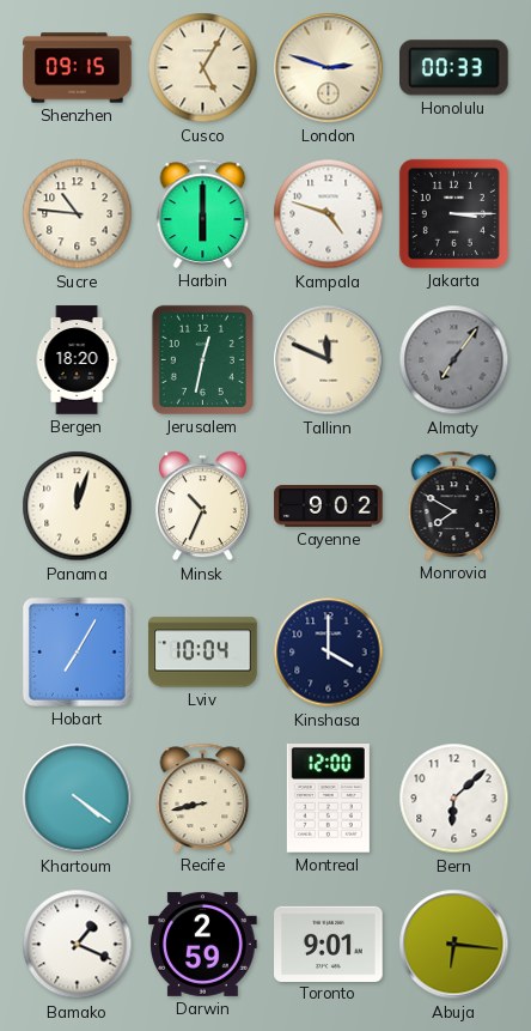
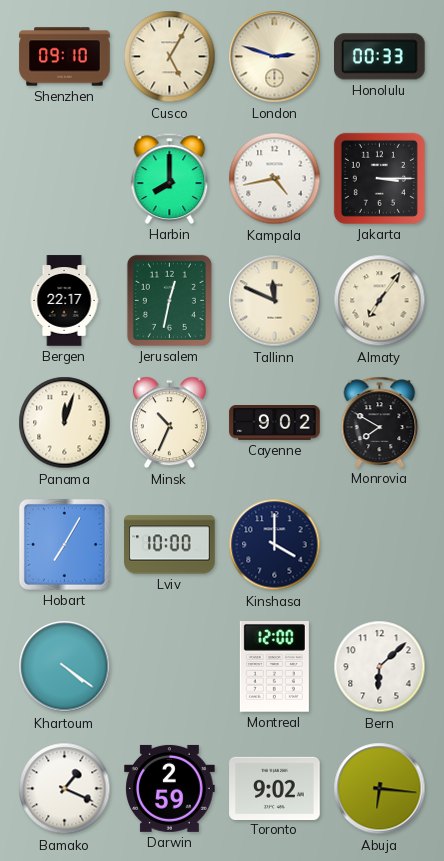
Shenzhen: 09:15 -> 09:10 (65, 57)
Sucre: 10:46 -> none (78, 214)
Harbin: 6:00 -> 8:00 (170, 178)
Kampala: 4:48 -> 4:43 (275, 179)
Bergen: 18:20 -> 22:17 (64, 301)
Almaty dial: grey -> cream (380, 301)
Lviv: 10:04 -> 10:00 (170, 545)
Recife: 8:43 -> none (203, 797)
Toronto: 9:01 -> 9:02 (275, 788)
